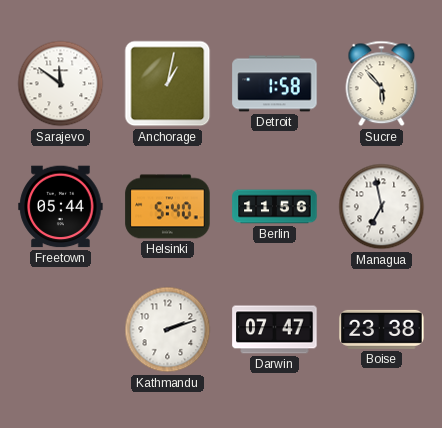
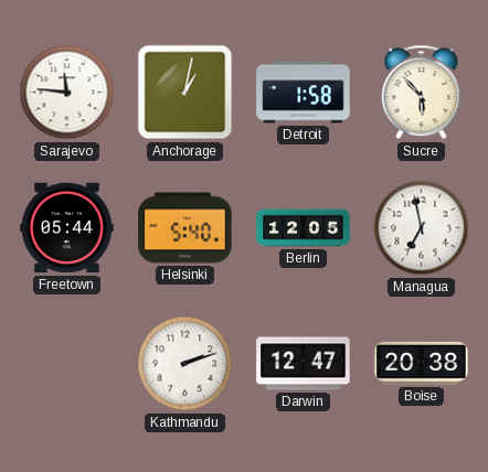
Sarajevo: 11:51 -> 11:46 (67, 93)
Berlin: 11:56 -> 12:05 (304, 228)
Darwin: 07:47 -> 12:47 (304, 364)
Boise: 23:38 -> 20:38 (422, 363)
